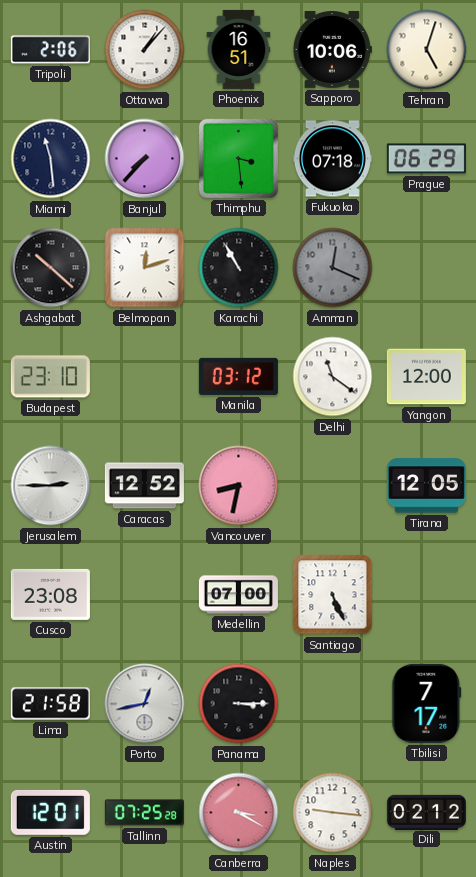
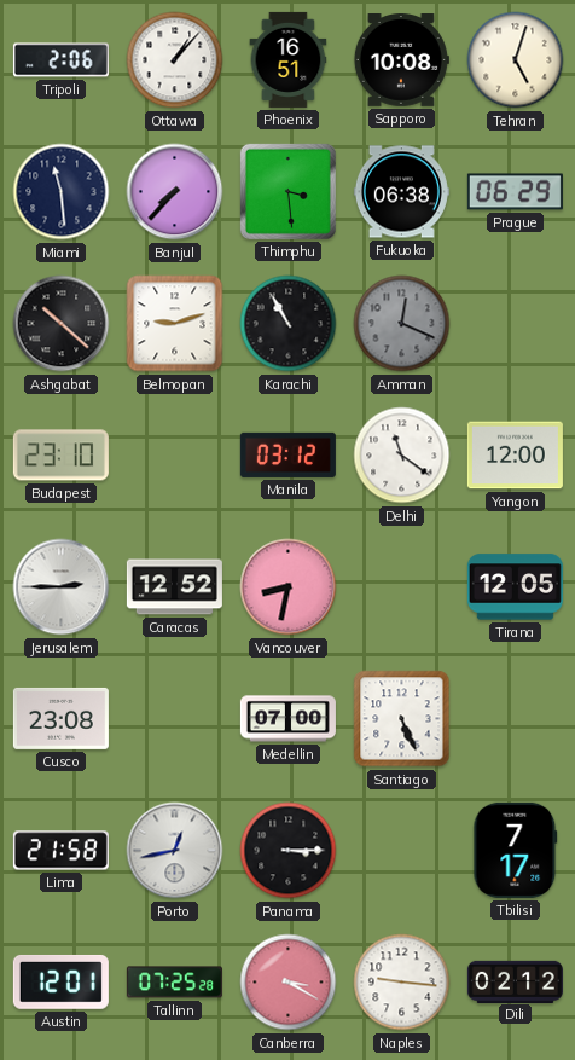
Sapporo: 10:06 -> 10:08 (401, 60)
Fukuoka: 07:18 -> 06:38 (401, 192)
Belmopan: 12:12 -> 9:12 (175, 324)
